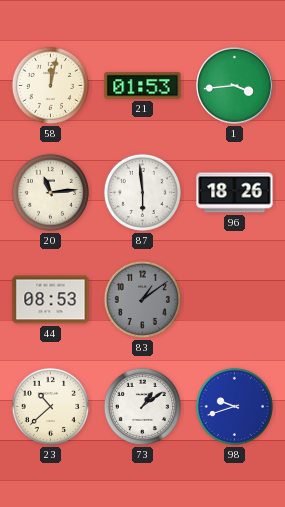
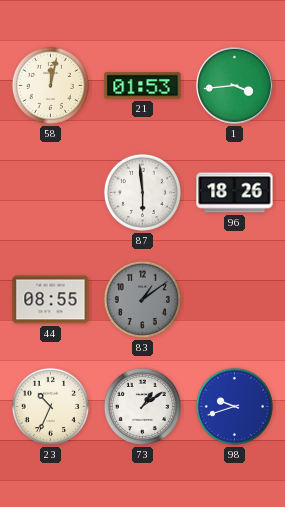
20: 11:14 -> none (50, 192)
44: 08:53 -> 08:55 (51, 300)
23: 10:38 -> 10:34 (50, 406)
